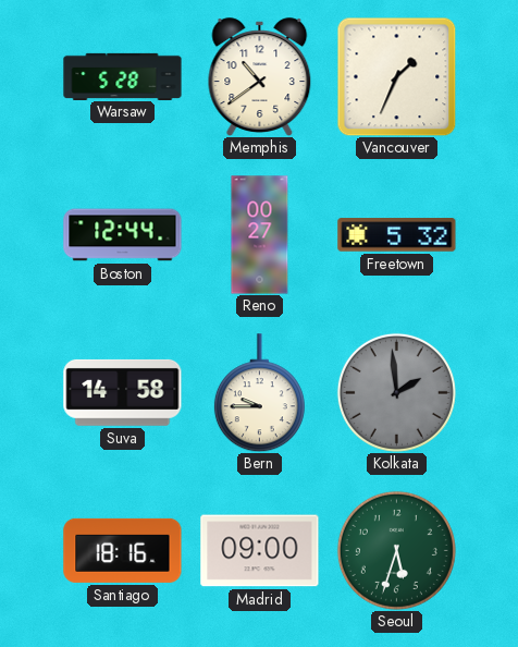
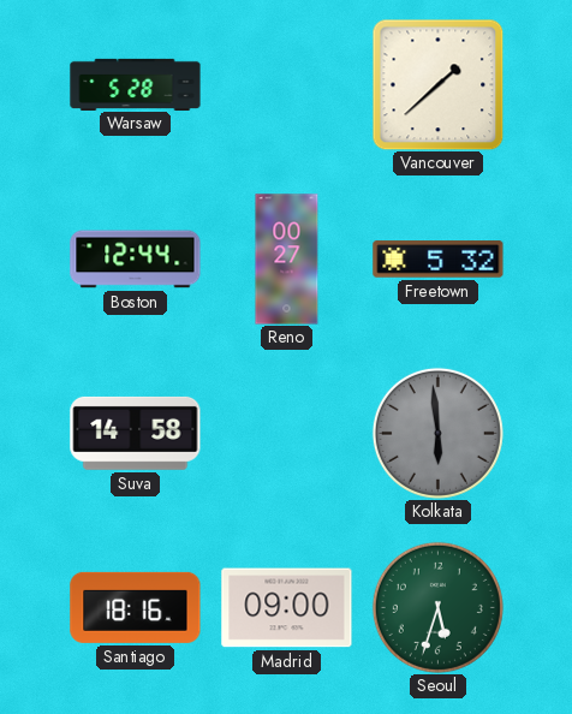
Memphis: 10:39 -> none (260, 77)
Vancouver: 1:34 -> 1:38 (437, 84)
Bern: 9:45 -> none (259, 393)
Kolkata: 1:59 -> 5:59 (437, 433)
